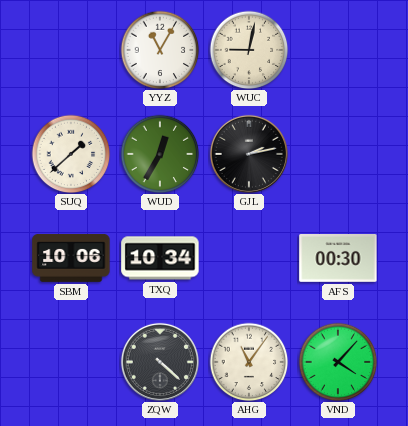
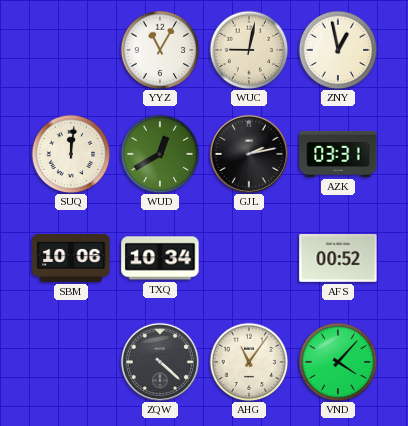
ZNY: none -> 12:58 (338, 50)
SUQ: 1:38 -> 12:01 (71, 154)
WUD: 12:35 -> 12:40 (160, 154)
AZK: none -> 03:31 (338, 154)
AFS: 00:30 -> 00:52 (338, 259)
